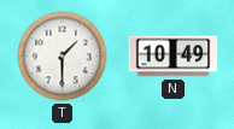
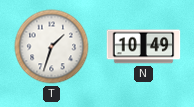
T: 1:30 -> 1:33 (52, 47)
